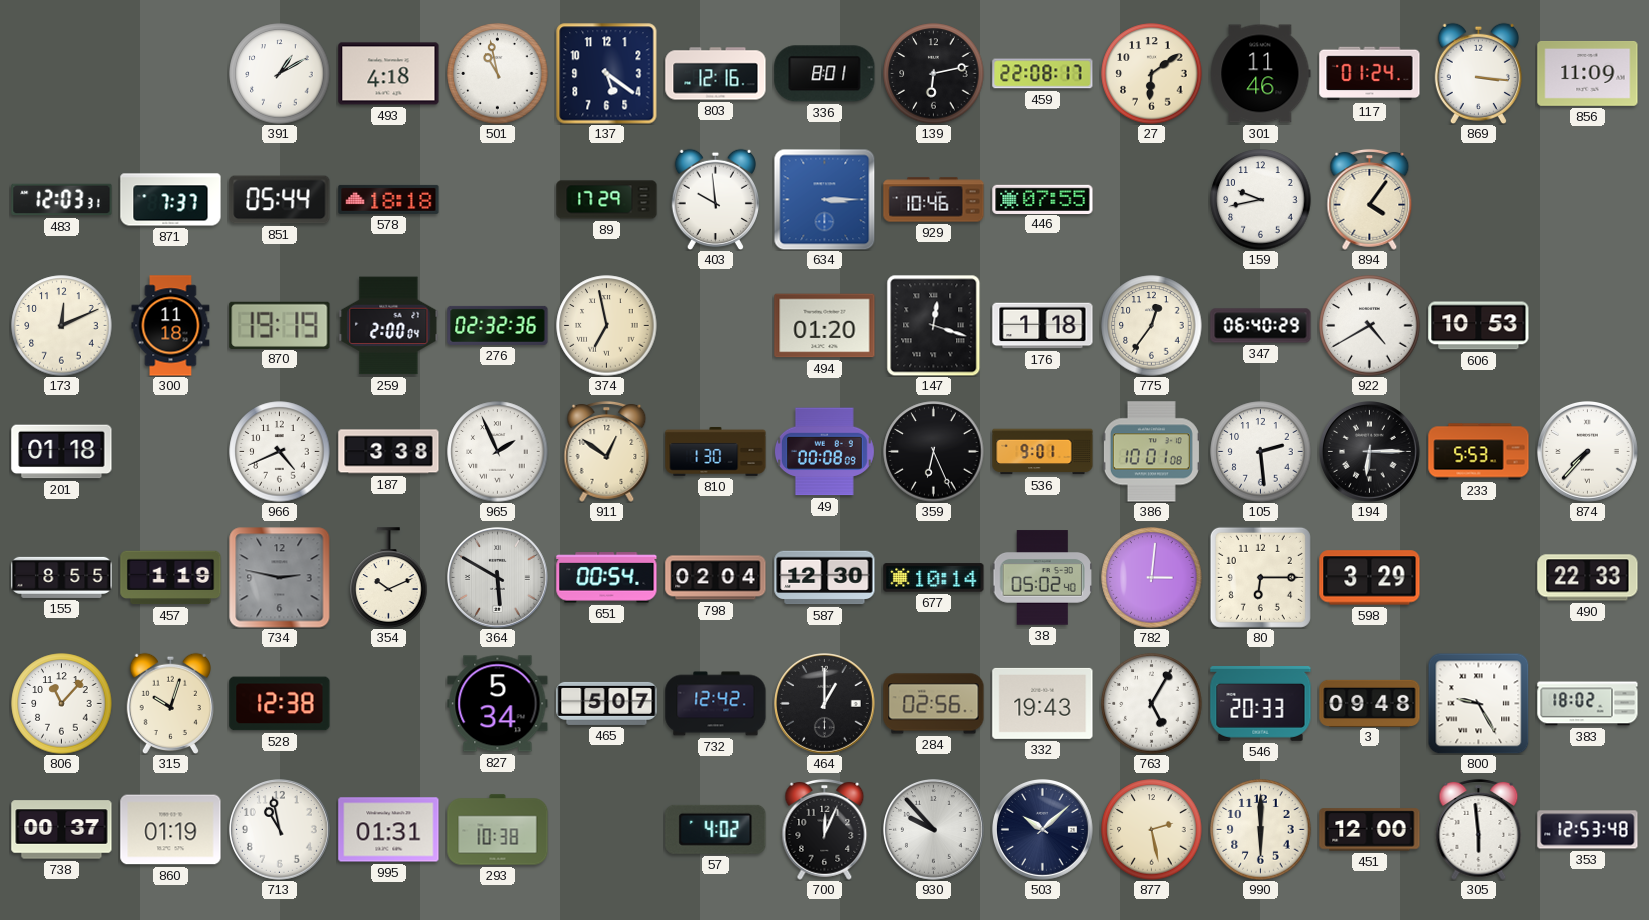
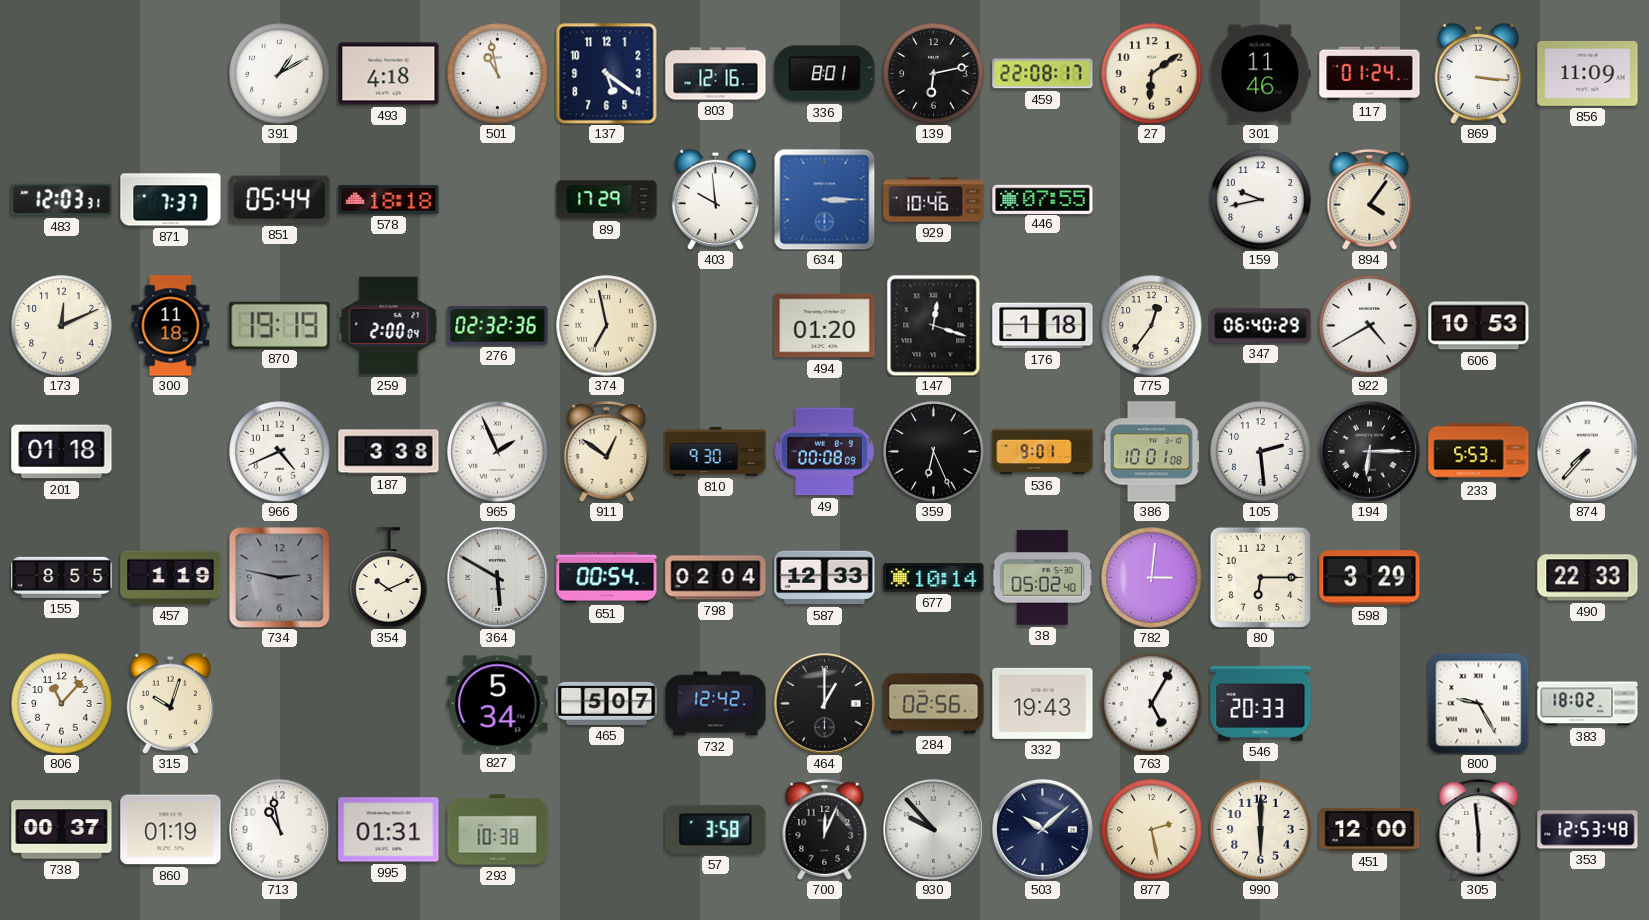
810: 1:30 -> 9:30 (716, 451)
587: 12:30 -> 12:33 (825, 578)
528: 12:38 -> none (280, 704)
3: 09:48 -> none (1370, 703)
57: 4:02 -> 3:58 (716, 829)
